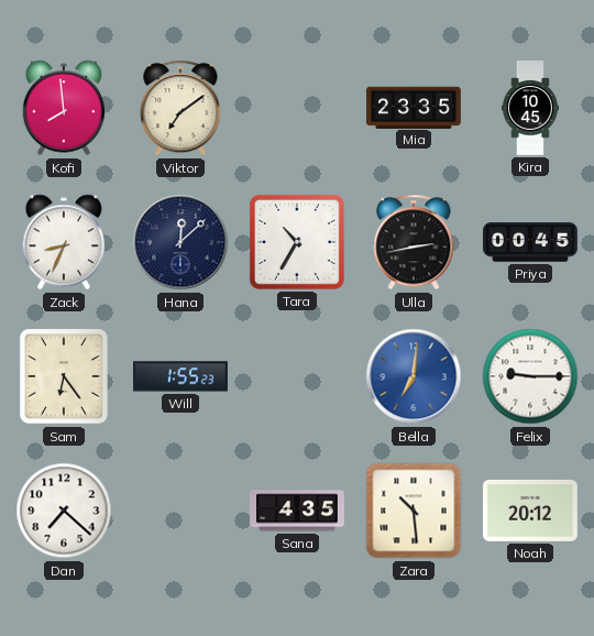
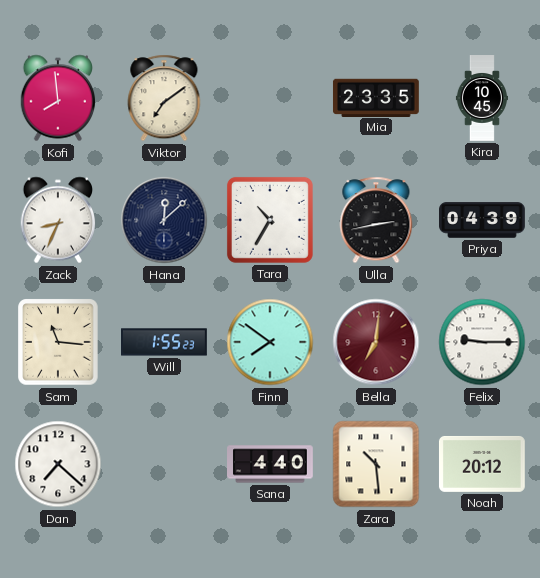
Priya: 00:45 -> 04:39 (483, 220)
Sam: 6:24 -> 11:16 (58, 342)
Finn: none -> 7:51 (270, 342)
Bella dial: blue -> burgundy (376, 342)
Sana: 4:35 -> 4:40 (271, 464)
